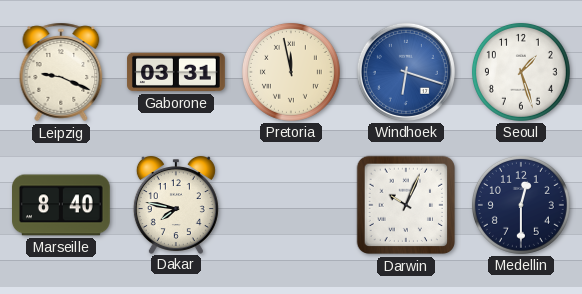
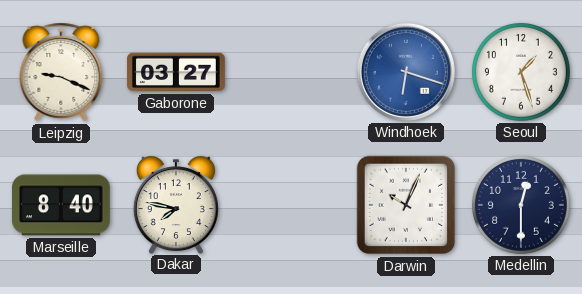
Gaborone: 03:31 -> 03:27 (176, 72)
Pretoria: 11:58 -> none (291, 72)
